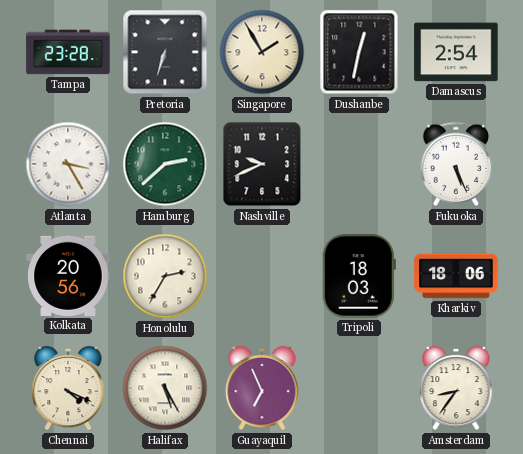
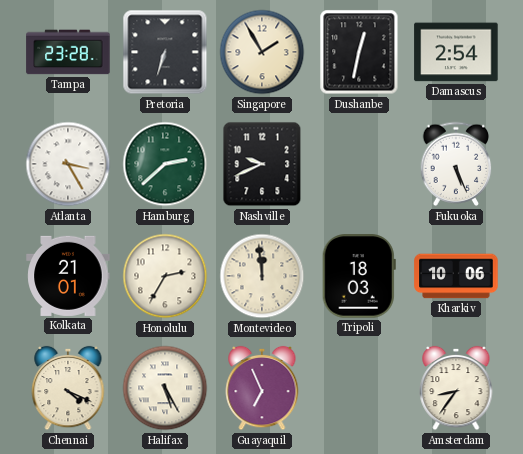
Kolkata: 20:56 -> 21:01 (68, 276)
Montevideo: none -> 11:59 (262, 276)
Kharkiv: 18:06 -> 10:06 (456, 276)
